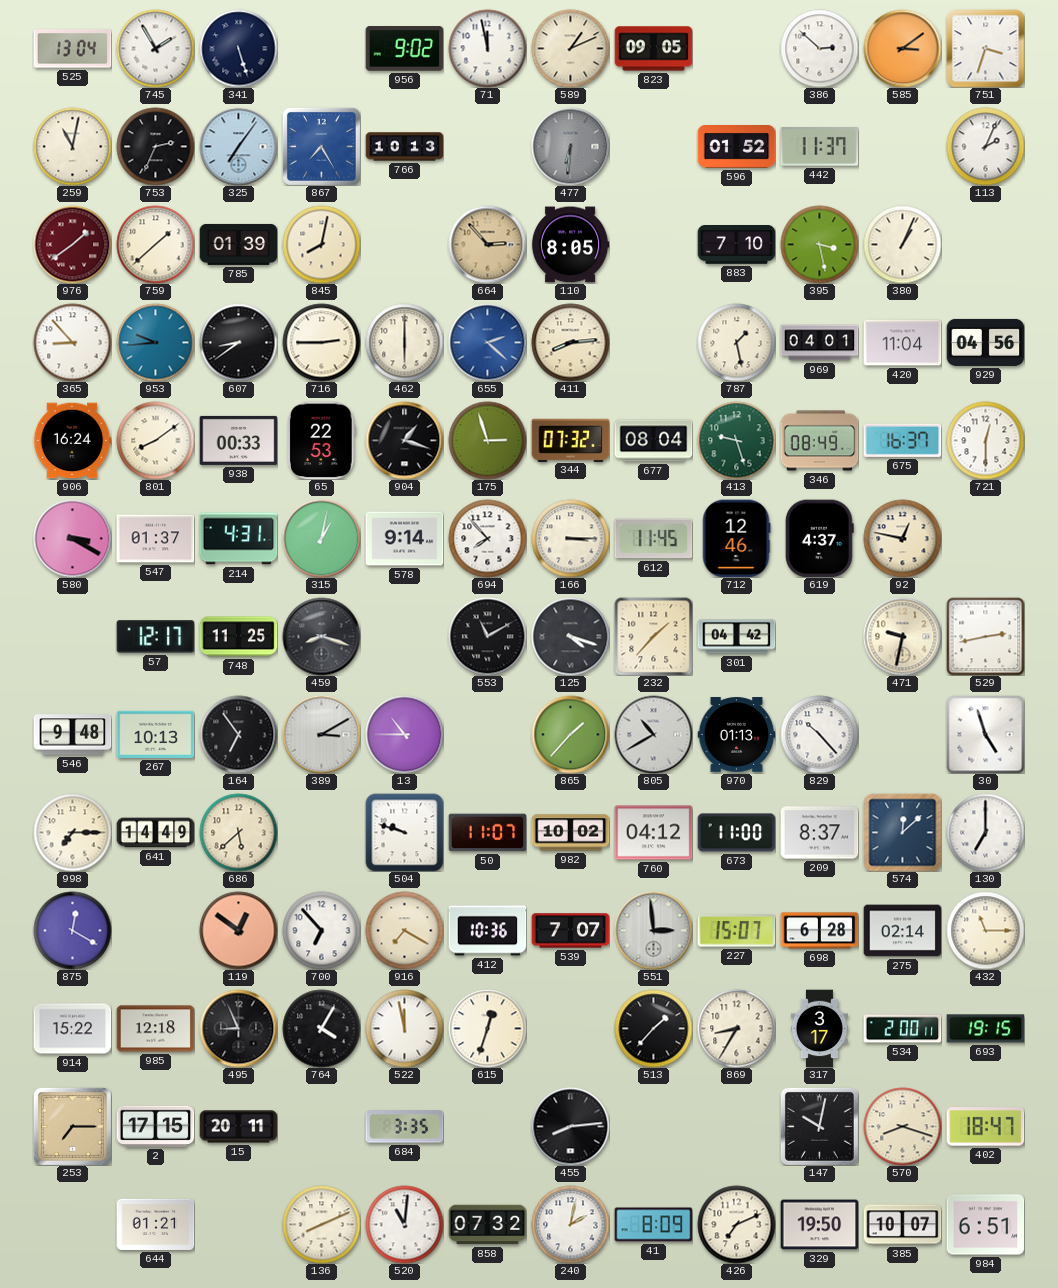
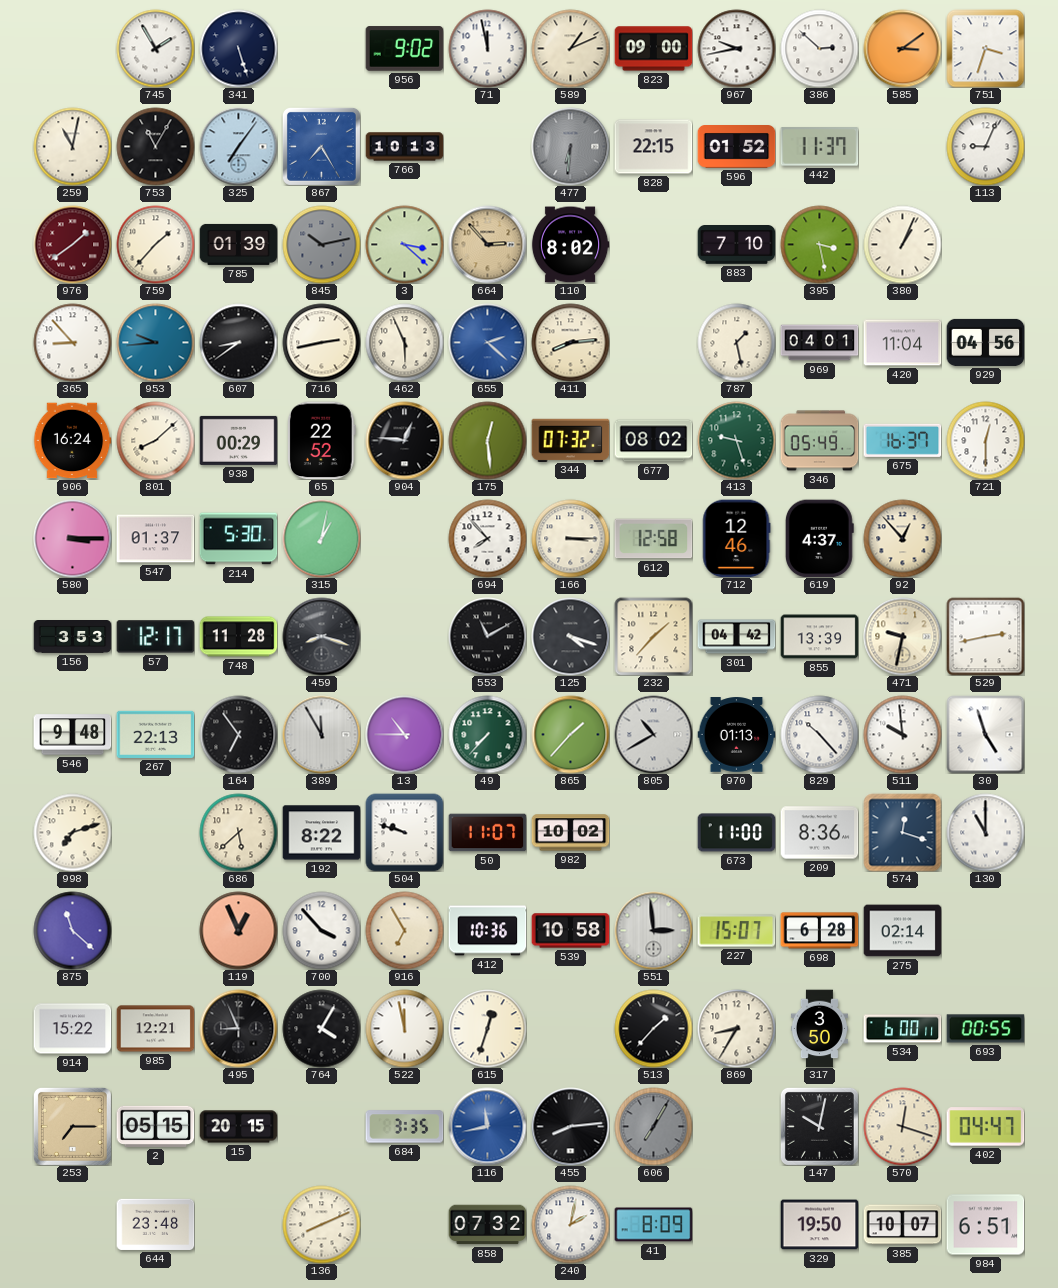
525: 13:04 -> none (72, 49)
823: 09:05 -> 09:00 (653, 49)
967: none -> 9:43 (736, 48)
753: 2:34 -> 11:05 (155, 146)
828: none -> 22:15 (653, 147)
113: 2:04 -> 9:04 (985, 146)
759: 1:38 -> 1:37 (155, 244)
845: 8:02 -> 10:13 (321, 244)
845 dial: cream -> grey (321, 244)
3: none -> 3:22 (404, 244)
110: 8:05 -> 8:02 (570, 245)
716: 2:45 -> 2:43 (321, 342)
462: 6:00 -> 5:56 (404, 342)
801: 8:09 -> 8:08 (155, 440)
938: 00:33 -> 00:29 (238, 440)
65: 22:53 -> 22:52 (321, 440)
904: 1:18 -> 12:46 (404, 440)
175: 2:57 -> 12:29 (487, 440)
677: 08:04 -> 08:02 (653, 441)
346: 08:49 -> 05:49 (819, 441)
580: 3:20 -> 3:15 (72, 538)
214: 4:31 -> 5:30 (238, 539)
578: 9:14 -> none (404, 539)
612: 11:45 -> 12:58 (653, 539)
92: 12:47 -> 12:53 (902, 538)
156: none -> 3:53 (72, 637)
748: 11:25 -> 11:28 (238, 637)
855: none -> 13:39 (819, 637)
267: 10:13 -> 22:13 (155, 734)
389: 3:10 -> 11:55 (321, 734)
49: none -> 7:37 (487, 734)
511: none -> 9:59 (902, 734)
998: 7:15 -> 7:12 (72, 832)
641: 14:49 -> none (155, 833)
192: none -> 8:22 (321, 833)
760: 04:12 -> none (653, 833)
209: 8:37 -> 8:36 (819, 833)
574: 12:08 -> 12:18 (902, 832)
130: 7:00 -> 11:00 (985, 832)
875: 12:20 -> 11:22 (72, 930)
119: 12:51 -> 12:56 (238, 930)
700: 6:53 -> 3:53 (321, 930)
916: 7:20 -> 6:55 (404, 930)
539: 7:07 -> 10:58 (570, 931)
432: 11:15 -> none (985, 930)
985: 12:18 -> 12:21 (155, 1029)
317: 3:17 -> 3:50 (819, 1028)
534: 2:00 -> 6:00 (902, 1029)
693: 19:15 -> 00:55 (985, 1029)
2: 17:15 -> 05:15 (155, 1126)
15: 20:11 -> 20:15 (238, 1127)
116: none -> 11:43 (487, 1126)
606: none -> 7:05 (653, 1126)
570: 8:18 -> 12:18 (902, 1126)
402: 18:47 -> 04:47 (985, 1127)
644: 01:21 -> 23:48 (155, 1224)
520: 11:01 -> none (404, 1224)
426: 7:11 -> none (736, 1224)
